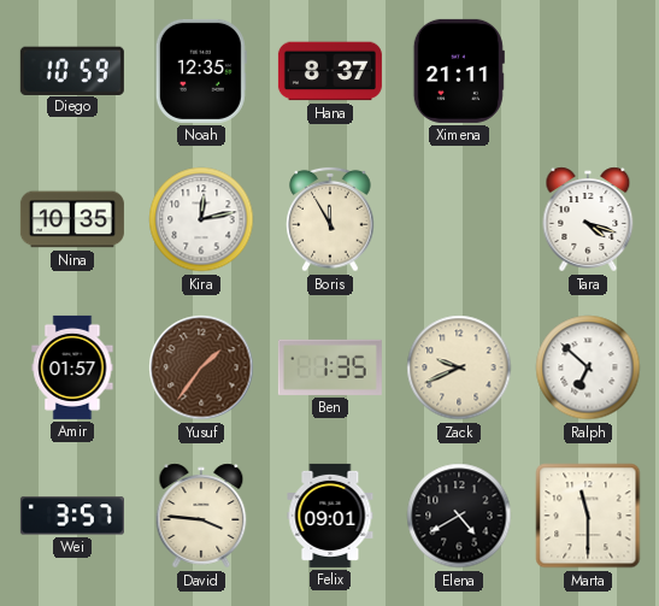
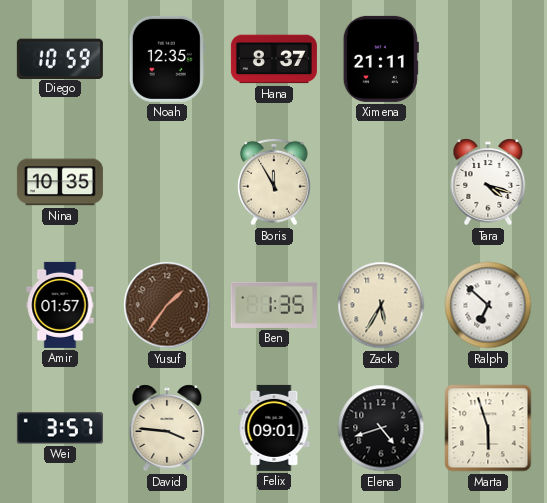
Kira: 12:13 -> none (201, 219)
Zack: 9:41 -> 5:35 (381, 305)
Elena: 4:40 -> 4:42 (381, 428)
Marta: 11:30 -> 5:57 (488, 428)
